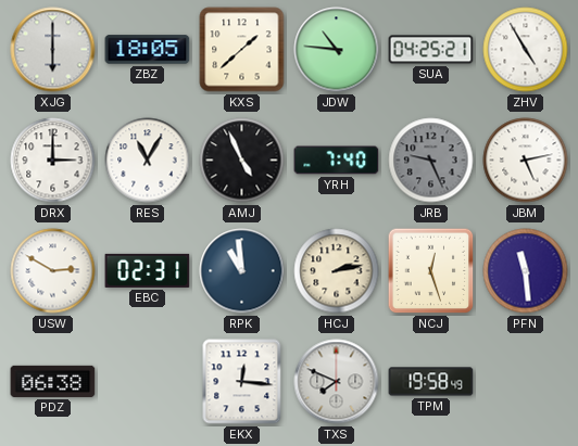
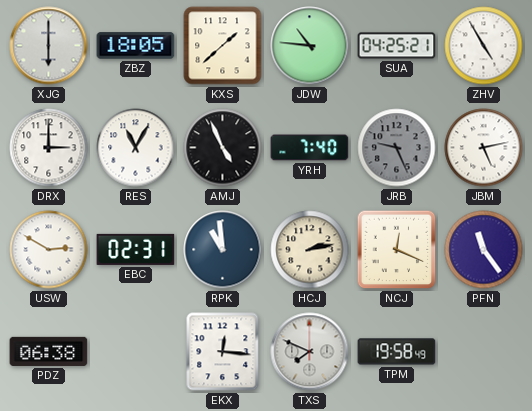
NCJ: 12:27 -> 12:19 (397, 250)
PFN: 11:29 -> 11:24 (484, 250)
